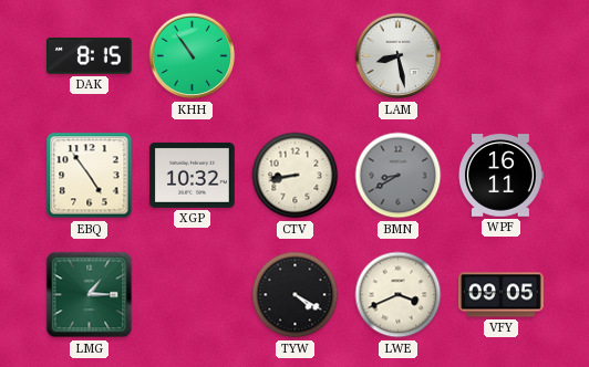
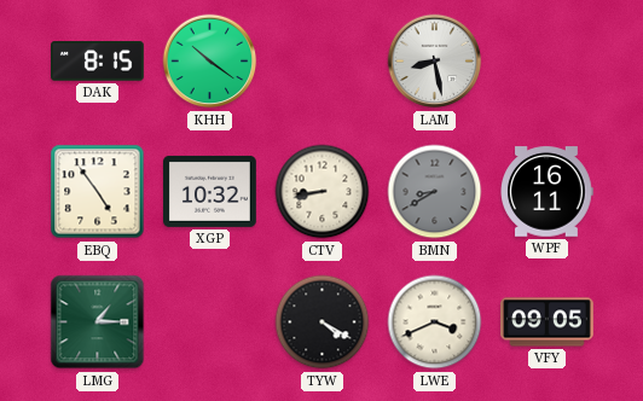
KHH: 10:54 -> 10:21 (210, 62)
